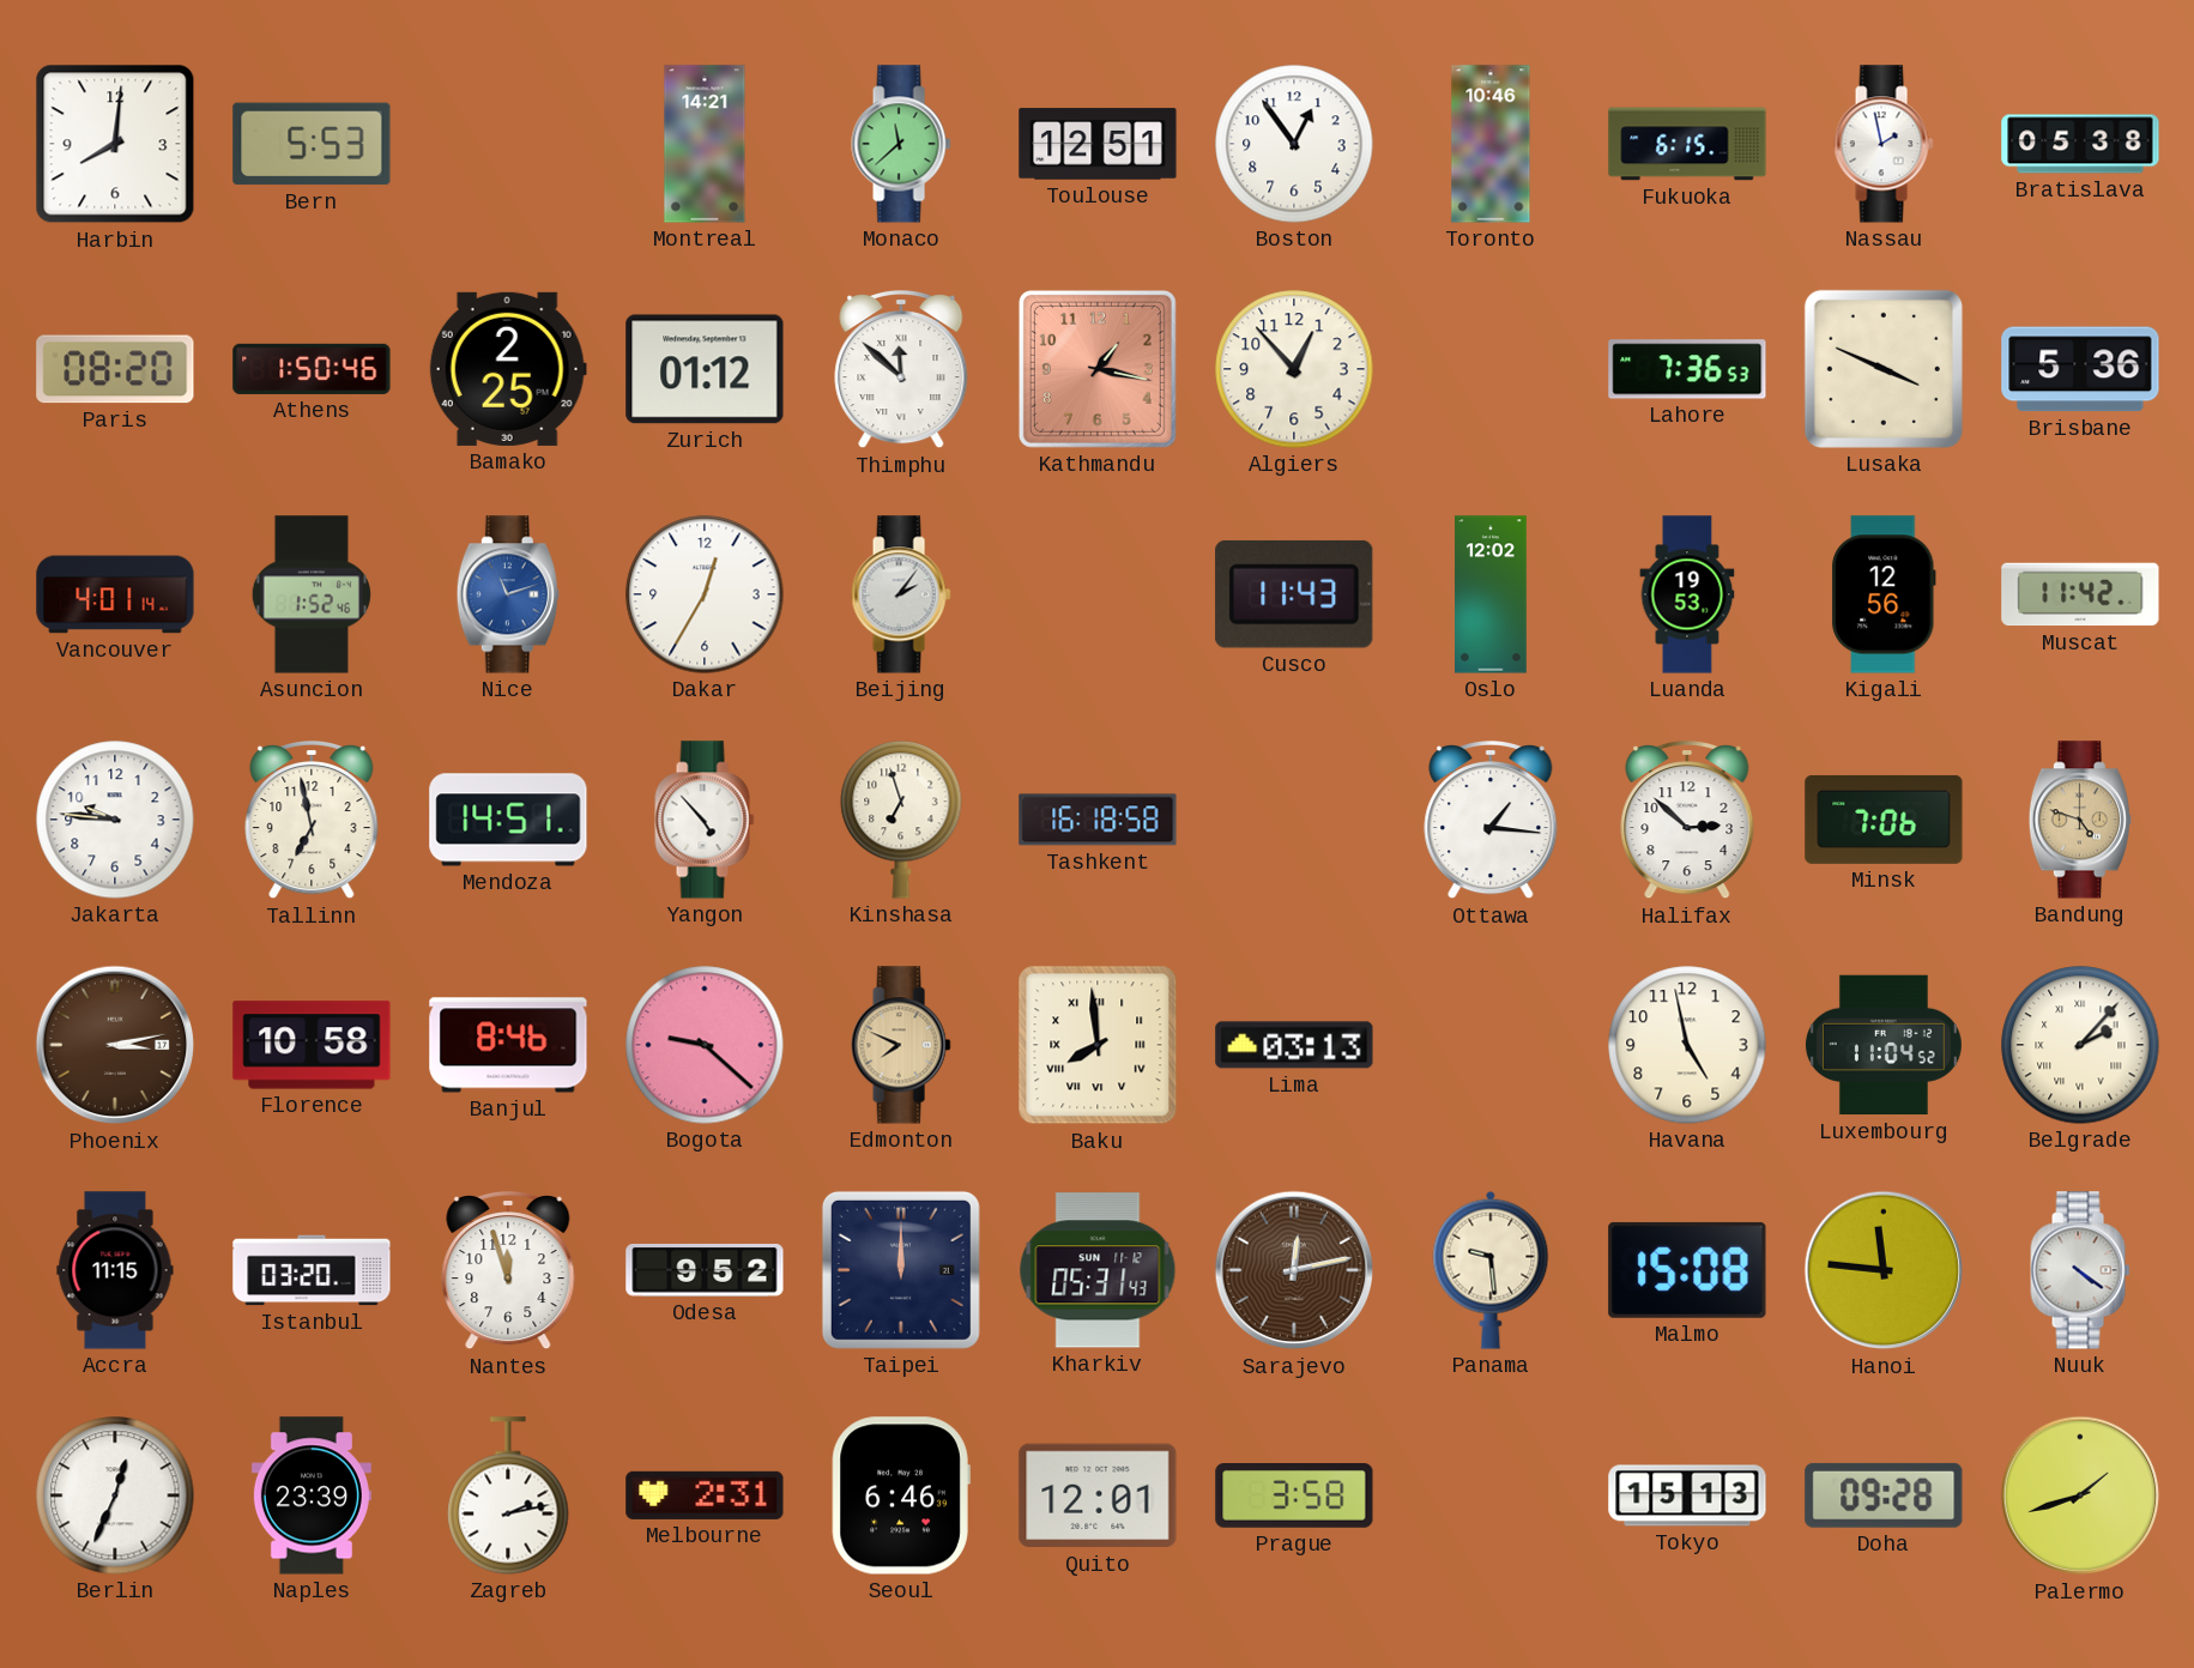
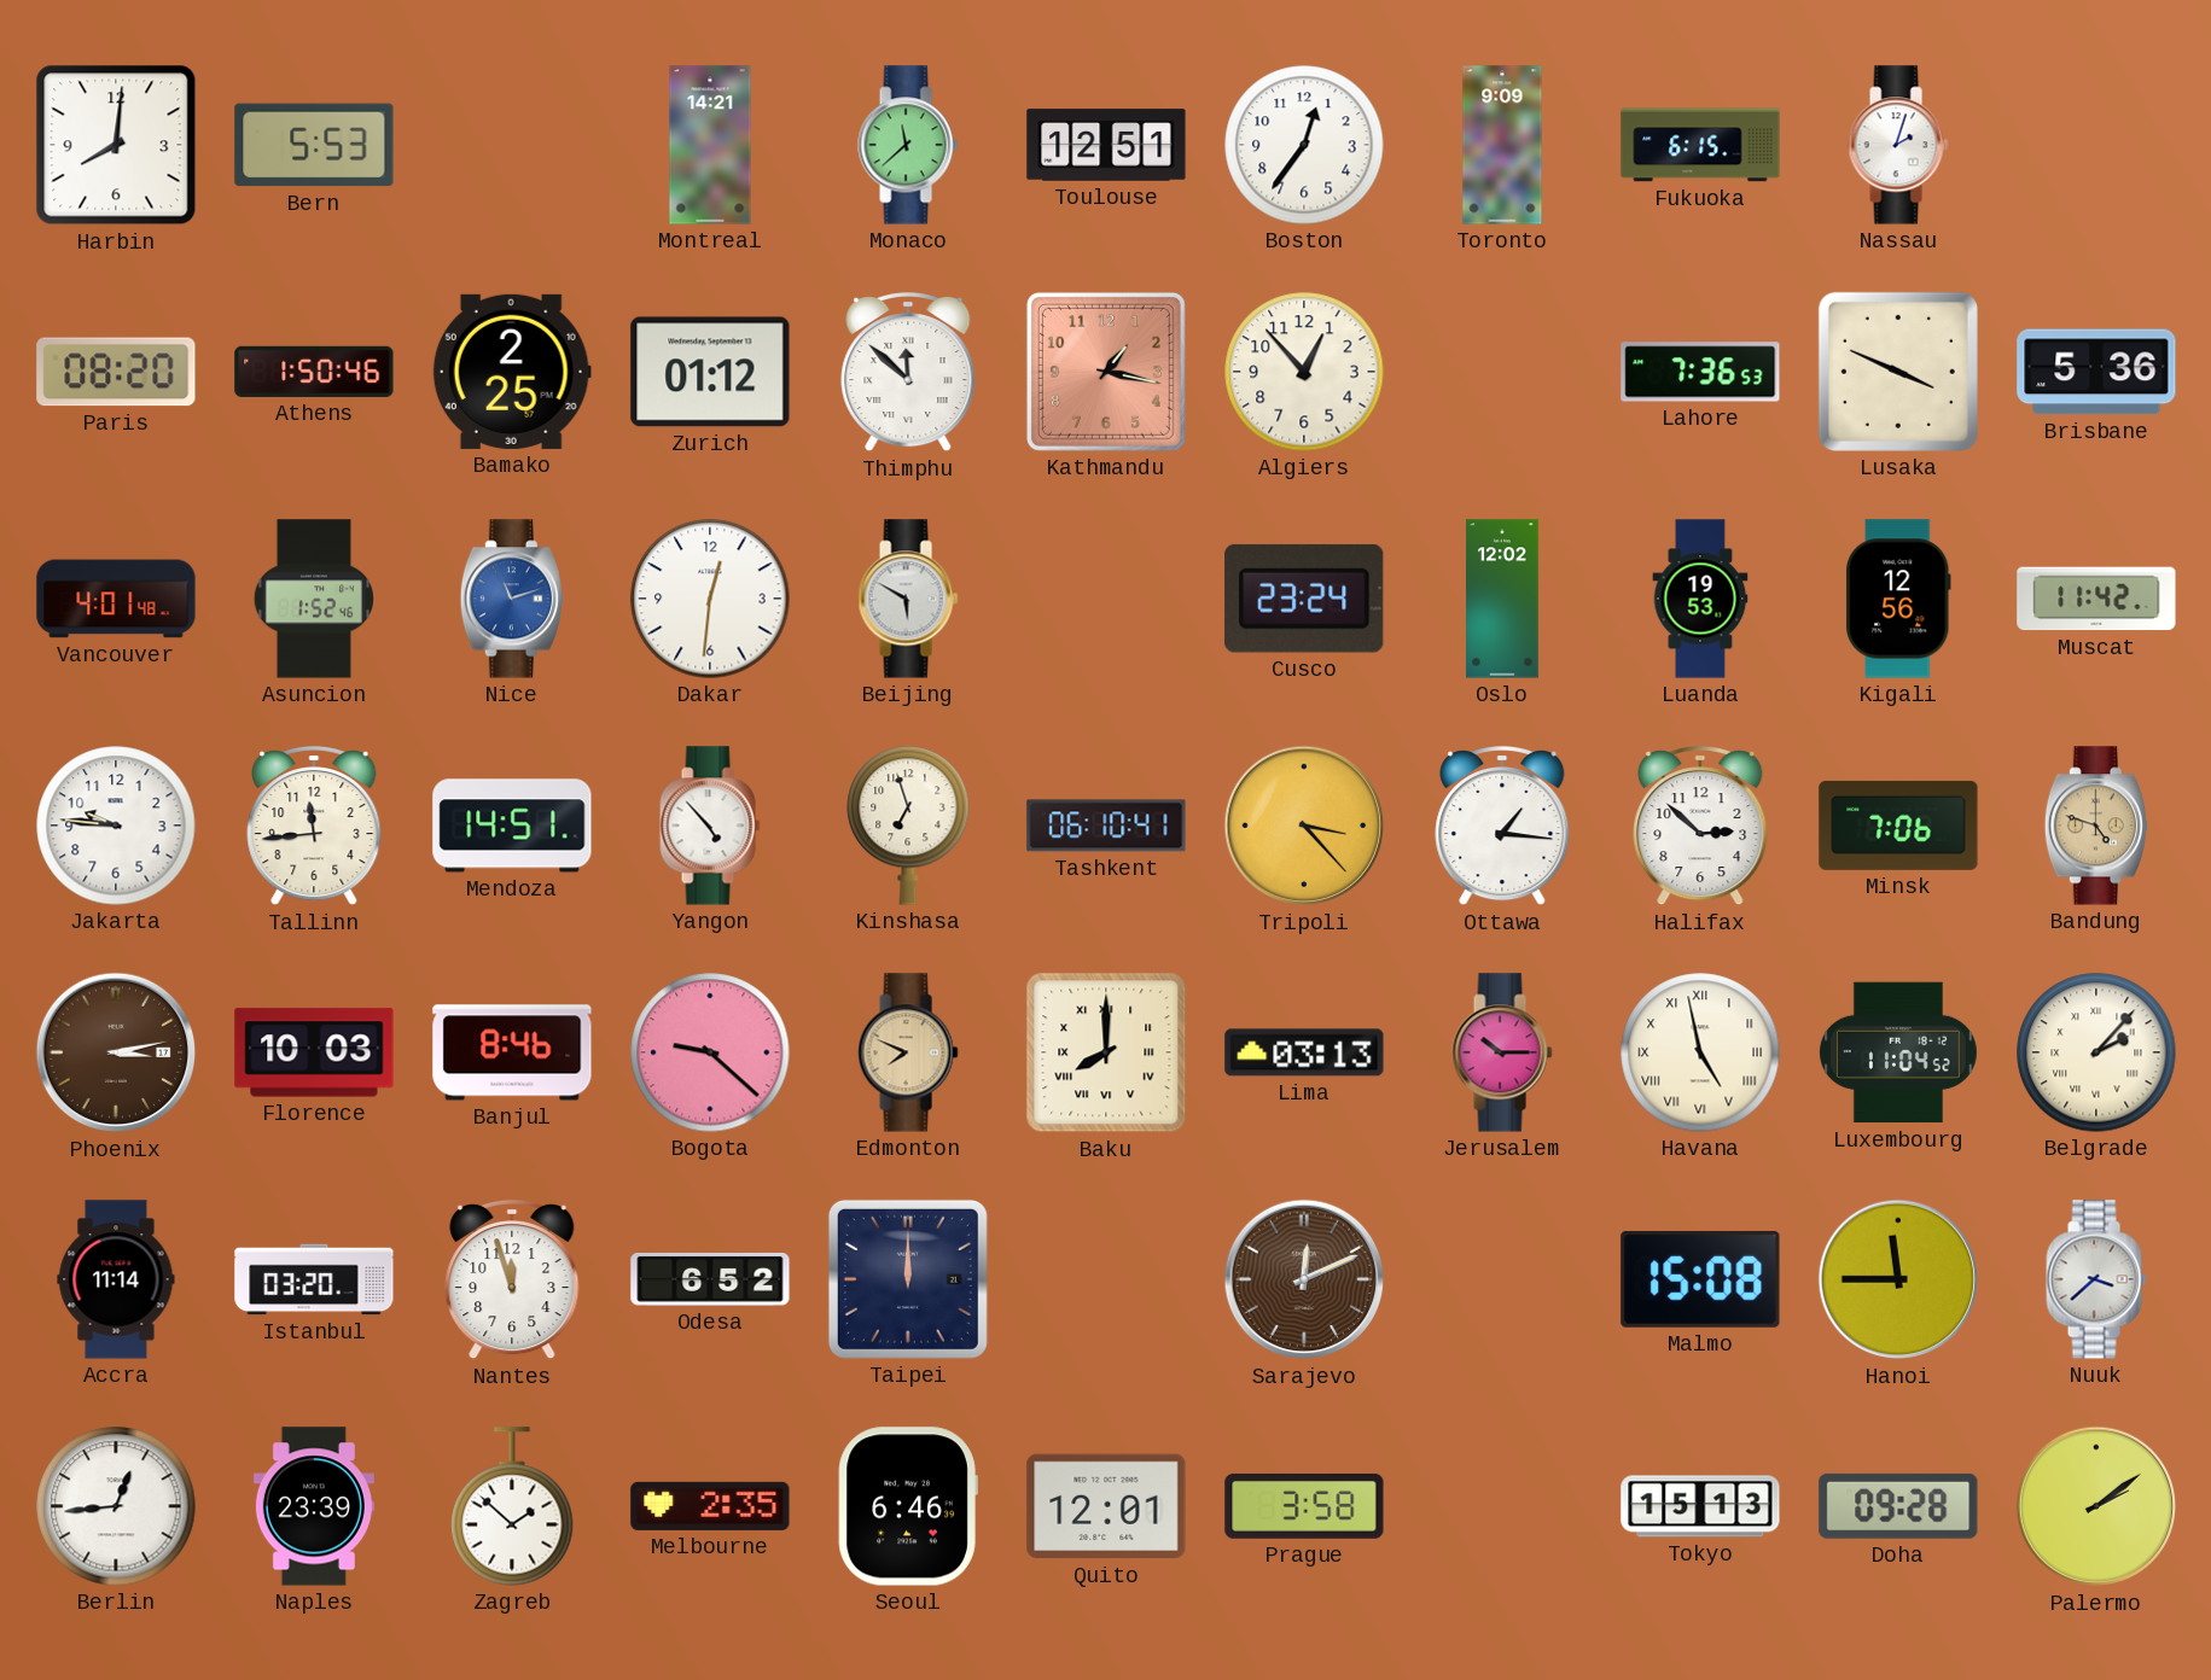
Boston: 12:54 -> 12:36 (1304, 145)
Toronto: 10:46 -> 9:09 (1502, 145)
Nassau: 1:58 -> 2:03 (1898, 145)
Bratislava: 05:38 -> none (2080, 144)
Vancouver: 4:01:14 -> 4:01:48 (116, 599)
Dakar: 12:35 -> 12:31 (710, 599)
Beijing: 2:06 -> 5:50 (908, 599)
Cusco: 11:43 -> 23:24 (1304, 599)
Tallinn: 6:58 -> 11:44 (314, 827)
Tashkent: 16:18 -> 06:10 (1106, 826)
Tripoli: none -> 3:23 (1304, 826)
Florence: 10:58 -> 10:03 (314, 1052)
Baku: 7:59 -> 8:00 (1106, 1052)
Jerusalem: none -> 10:15 (1502, 1052)
Havana numerals: Arabic -> Roman (1700, 1052)
Accra: 11:15 -> 11:14 (116, 1279)
Odesa: 9:52 -> 6:52 (710, 1279)
Kharkiv: 05:31 -> none (1098, 1270)
Sarajevo: 12:13 -> 12:11 (1304, 1279)
Panama: 9:29 -> none (1491, 1270)
Hanoi: 11:46 -> 11:45 (1898, 1279)
Nuuk: 4:21 -> 3:38 (2096, 1279)
Berlin: 12:34 -> 12:44 (116, 1506)
Zagreb: 2:13 -> 1:52 (512, 1506)
Melbourne: 2:31 -> 2:35 (710, 1506)
Palermo: 1:42 -> 2:09 (2096, 1506)
